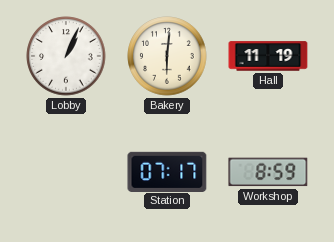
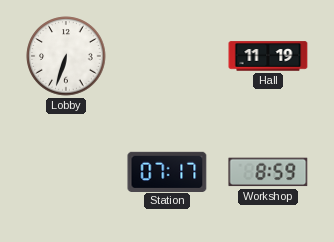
Lobby: 1:04 -> 6:33 (66, 56)
Bakery: 6:01 -> none (167, 56)
